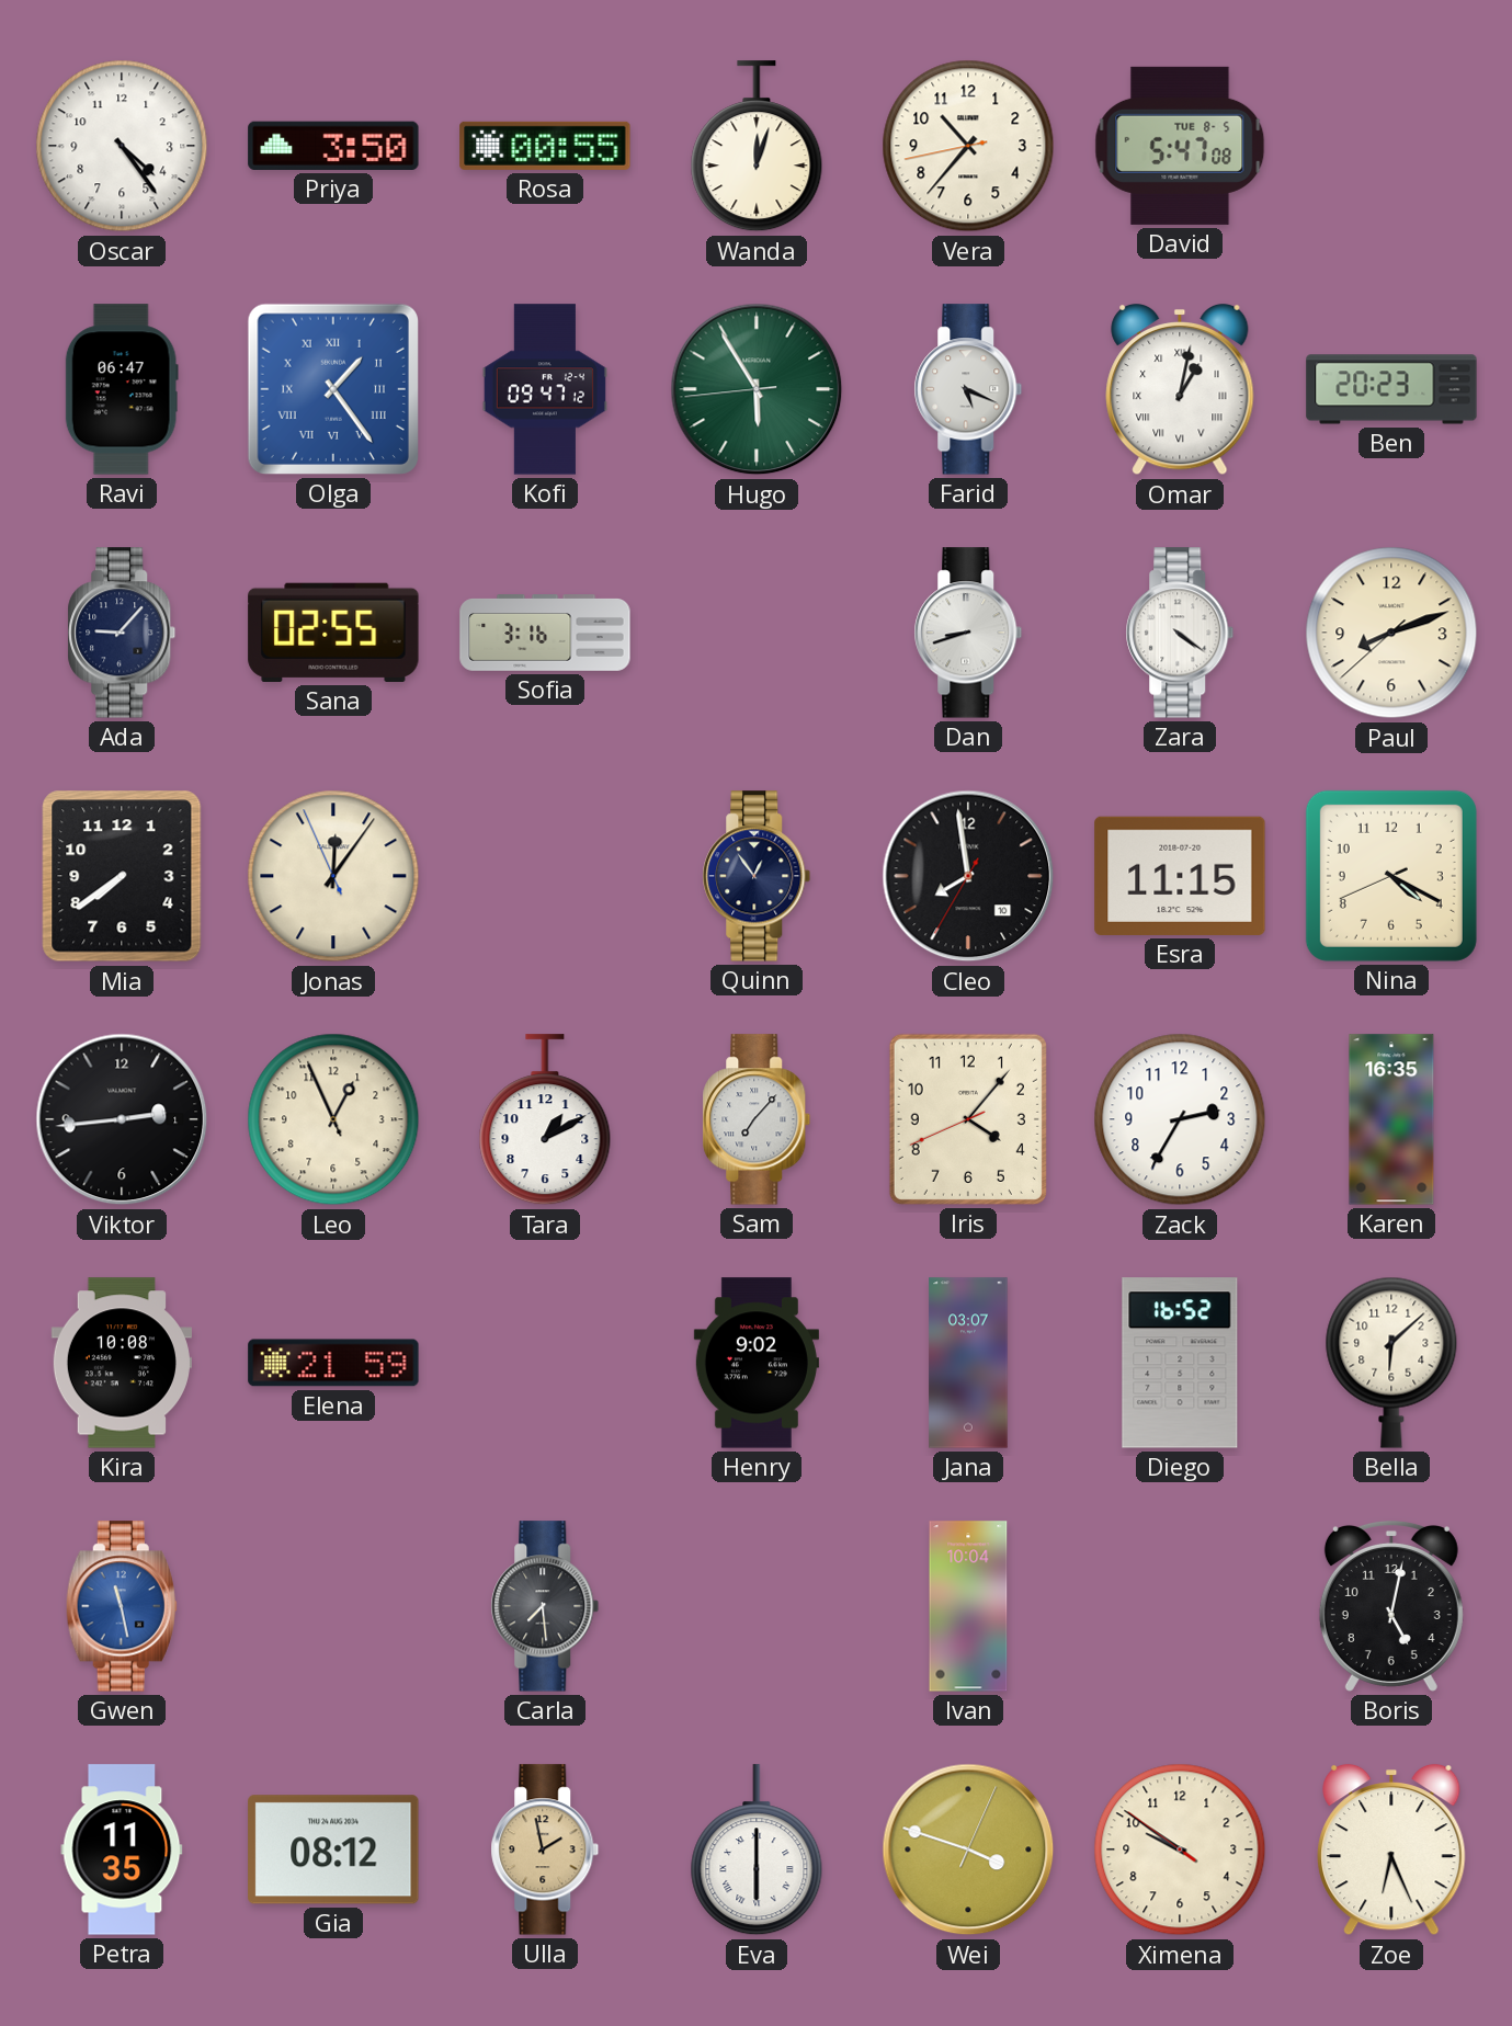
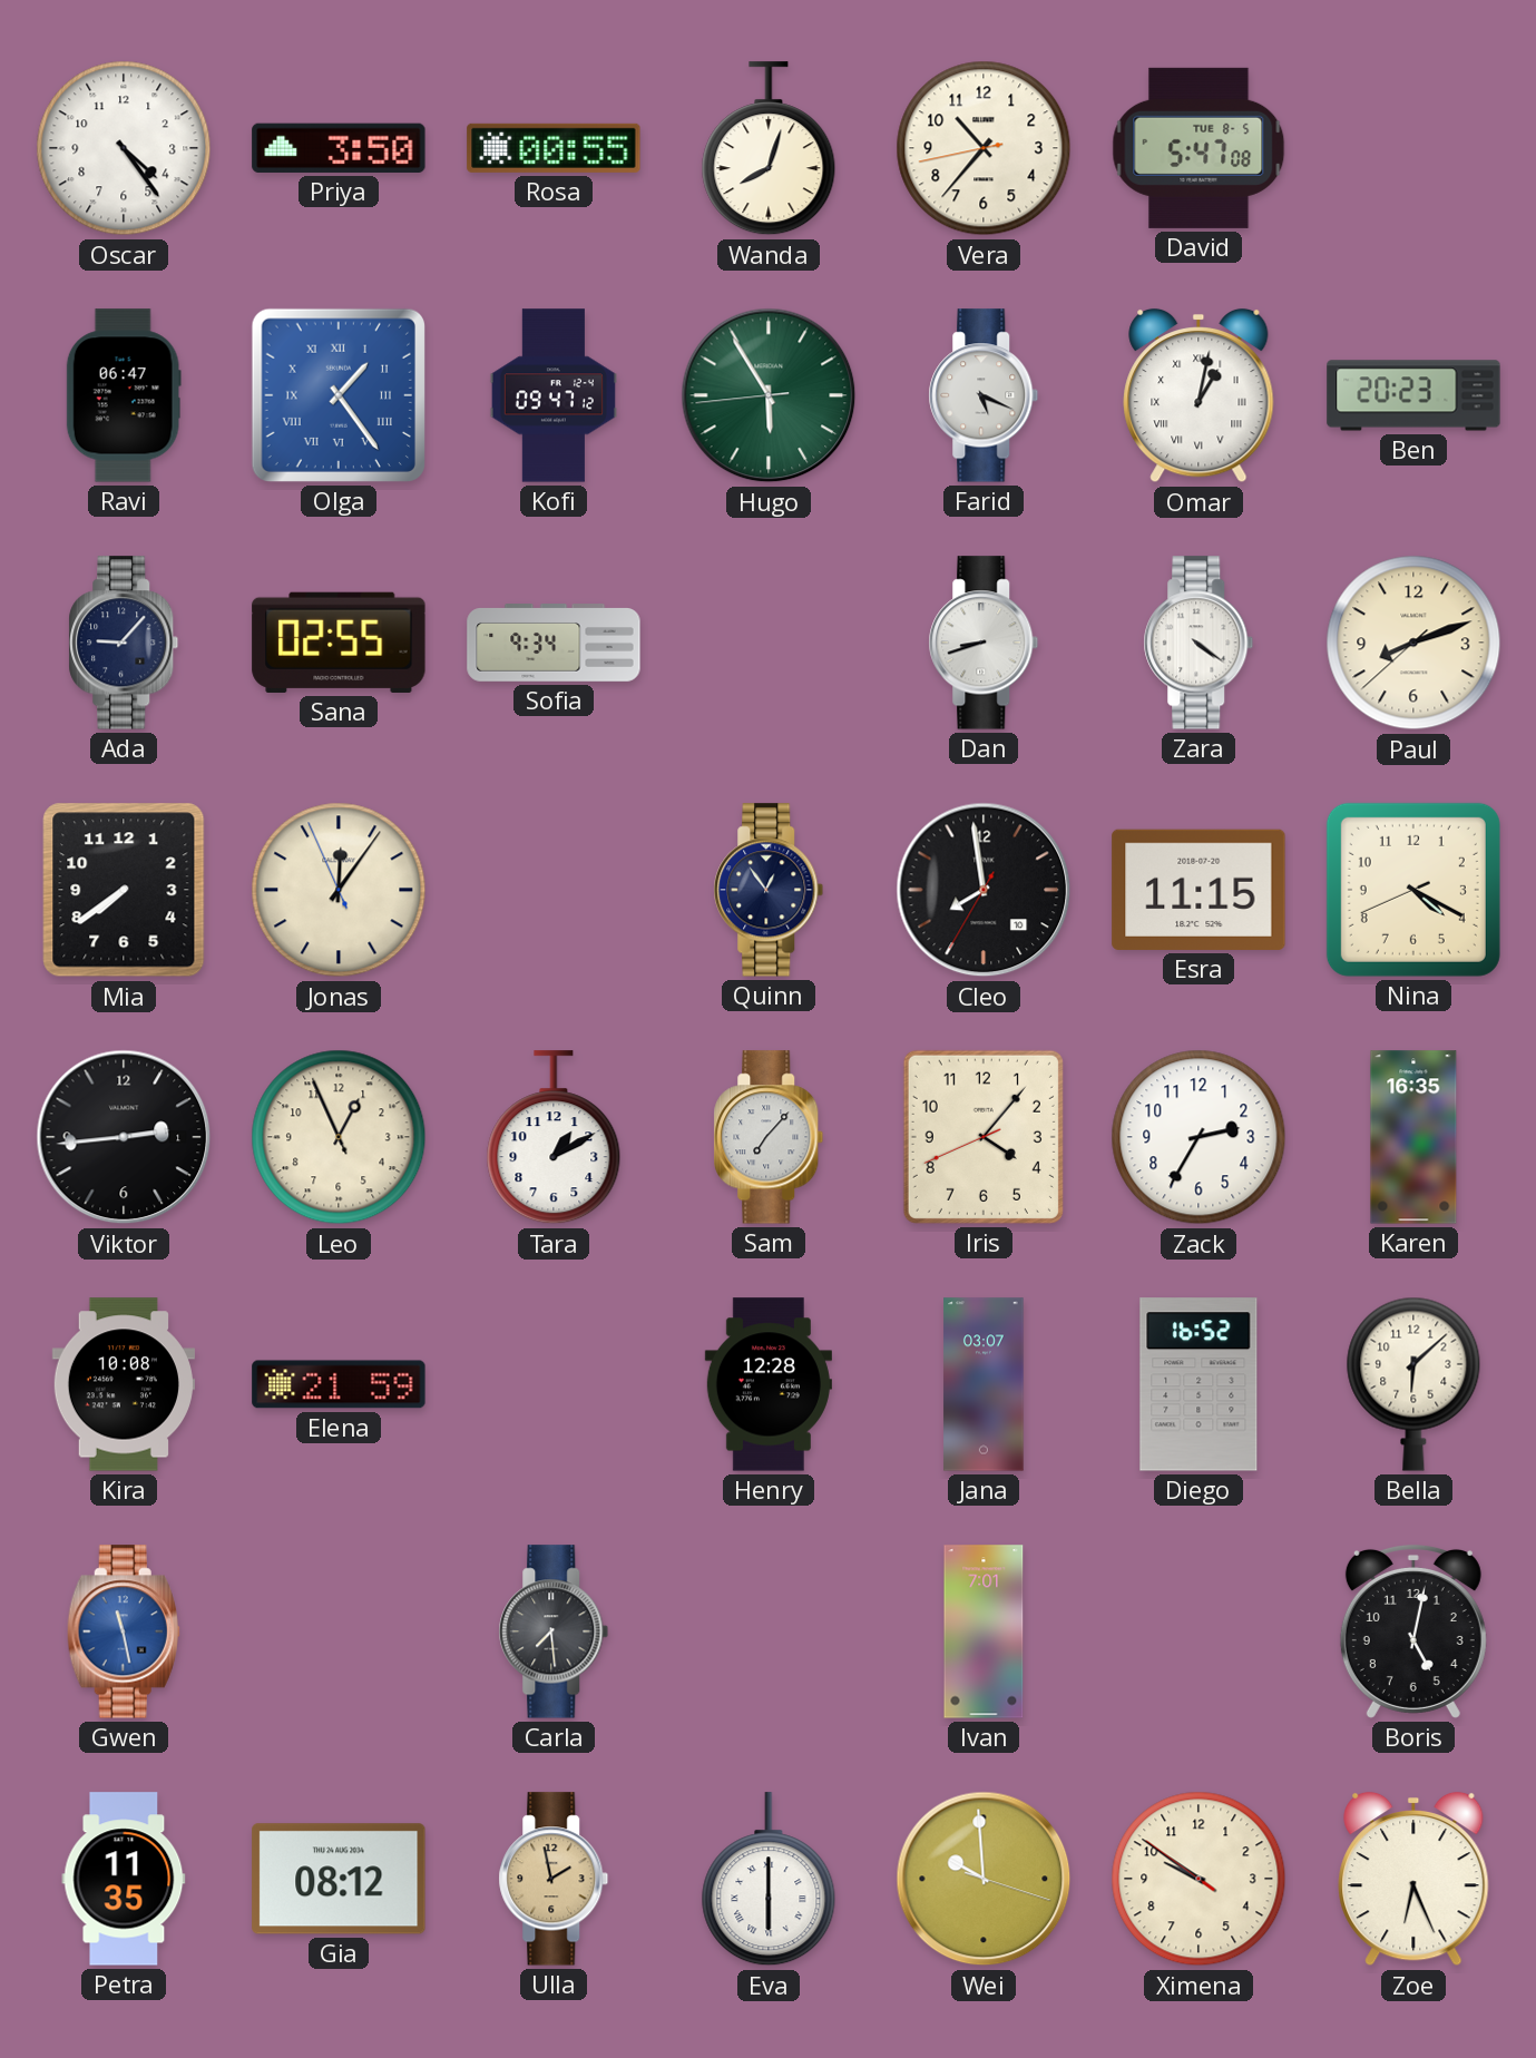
Wanda: 12:03 -> 8:03 (769, 149)
Sofia: 3:16 -> 9:34 (554, 643)
Henry: 9:02 -> 12:28 (769, 1384)
Ivan: 10:04 -> 7:01 (984, 1631)
Wei: 3:48 -> 9:59 (984, 1879)
